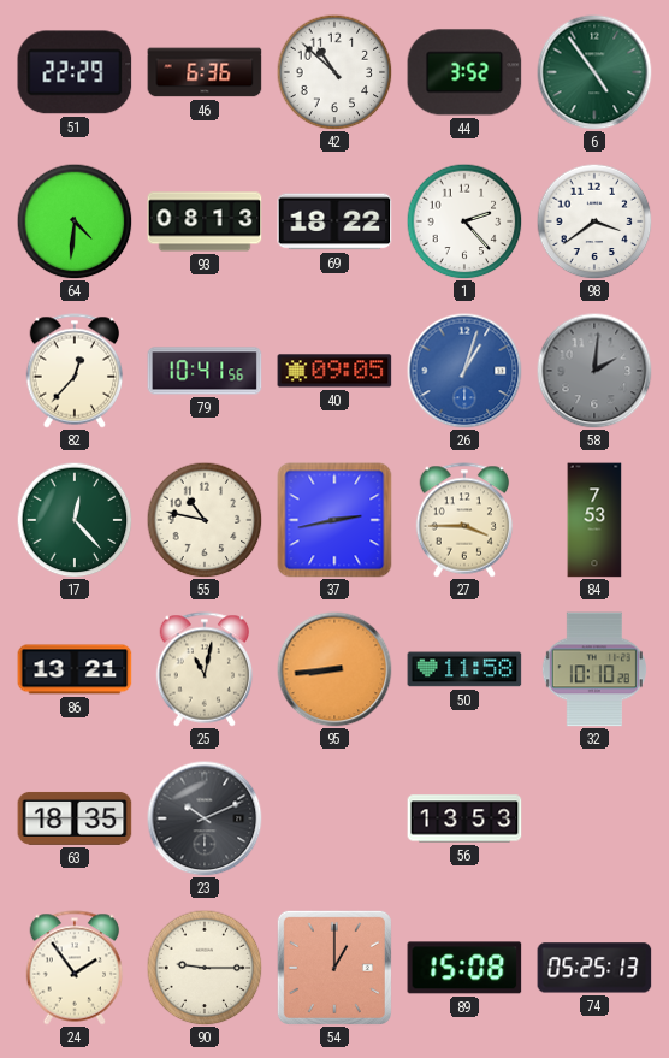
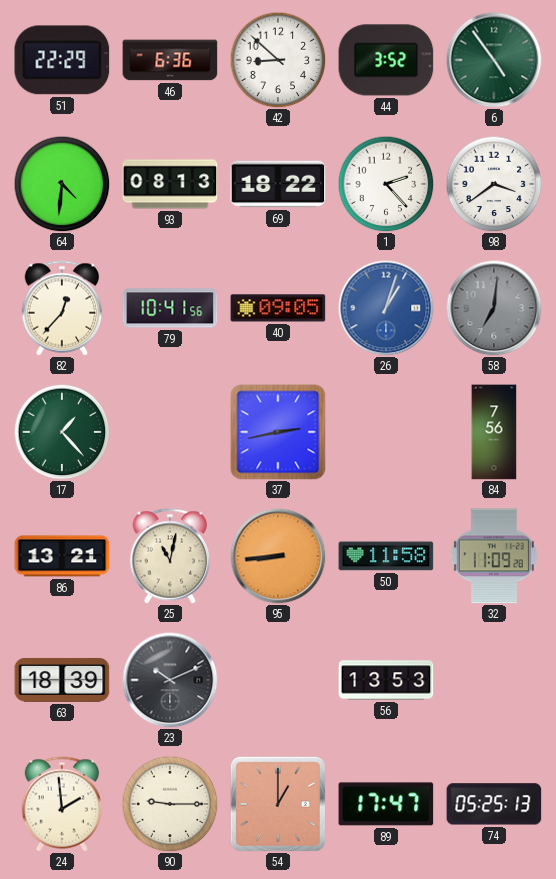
42: 10:52 -> 8:52 (278, 60)
58: 2:01 -> 7:01 (494, 308)
17: 12:23 -> 1:23 (62, 432)
55: 10:47 -> none (205, 520)
27: 3:45 -> none (464, 520)
84: 7:53 -> 7:56 (494, 432)
32: 10:10 -> 11:09 (494, 556)
63: 18:35 -> 18:39 (62, 680)
24: 1:54 -> 1:59 (62, 804)
89: 15:08 -> 17:47 (386, 804)
